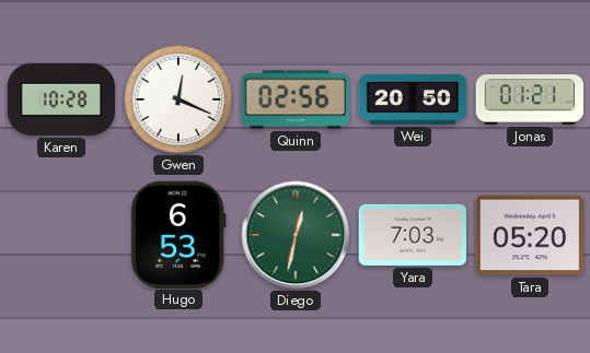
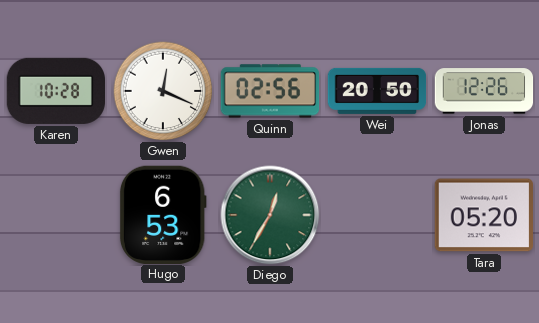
Jonas: 01:21 -> 12:26 (484, 91)
Diego: 12:32 -> 12:35 (270, 215)
Yara: 7:03 -> none (413, 235)
